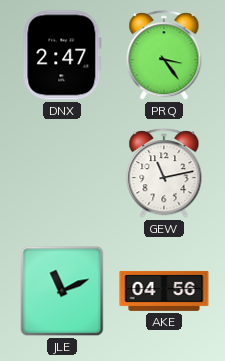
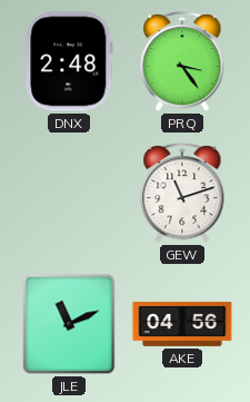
DNX: 2:47 -> 2:48 (69, 61)
GEW: 11:13 -> 11:12 (182, 194)
